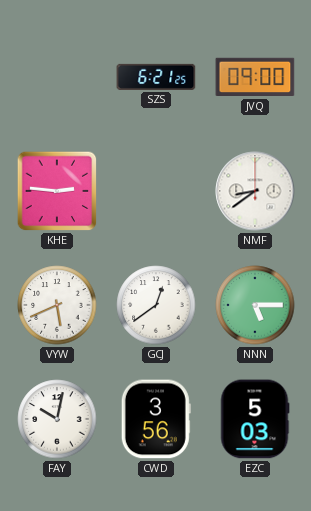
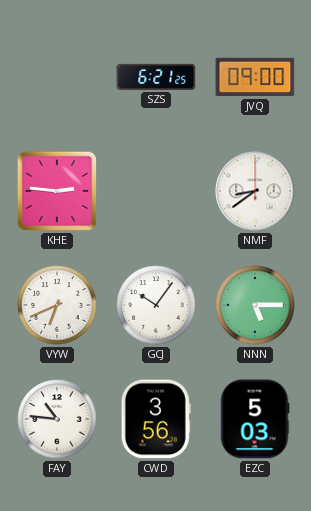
VYW: 5:41 -> 6:41 (57, 305)
GCJ: 12:39 -> 10:06 (156, 305)
FAY: 10:02 -> 10:46 (57, 419)
